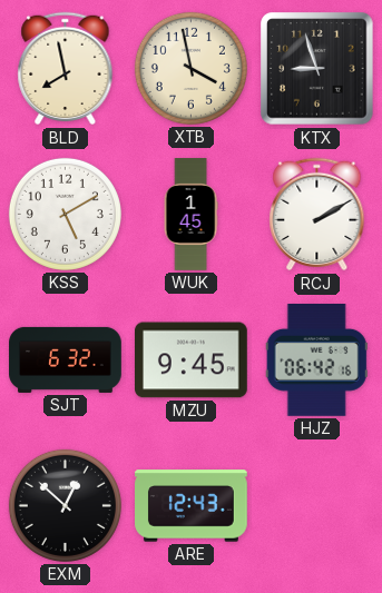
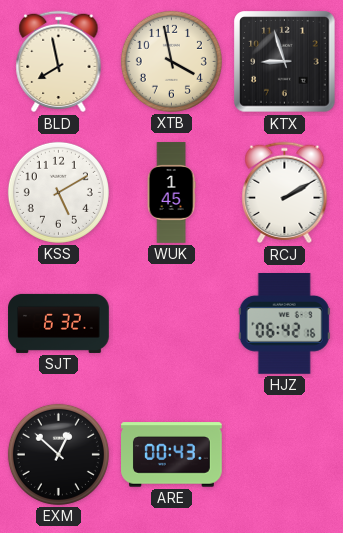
MZU: 9:45 -> none (192, 360)
ARE: 12:43 -> 00:43 (172, 455)
